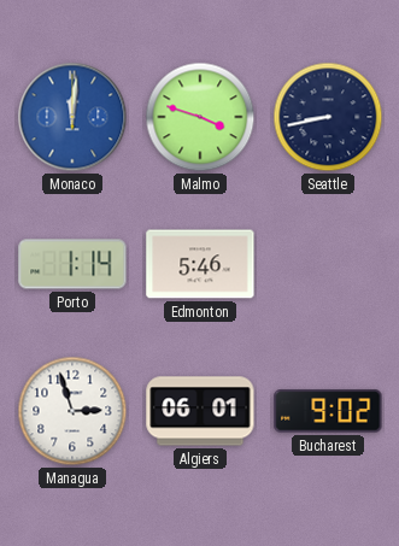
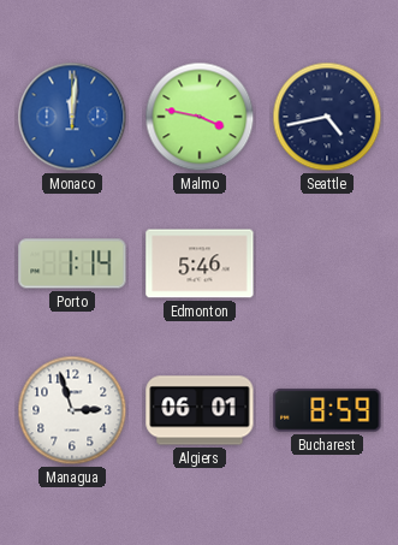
Malmo: 3:48 -> 3:47 (200, 117)
Seattle: 8:43 -> 4:43 (327, 117)
Bucharest: 9:02 -> 8:59 (327, 410)
